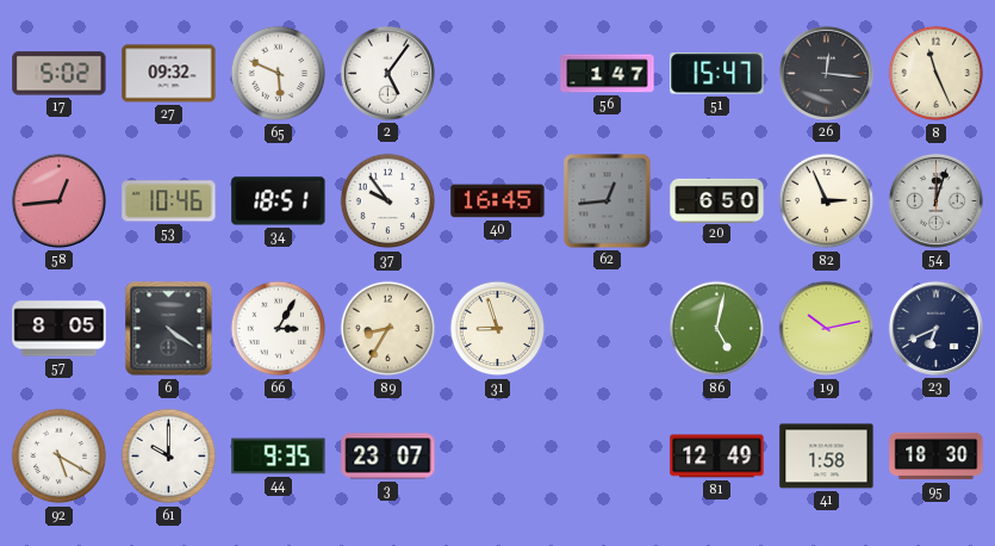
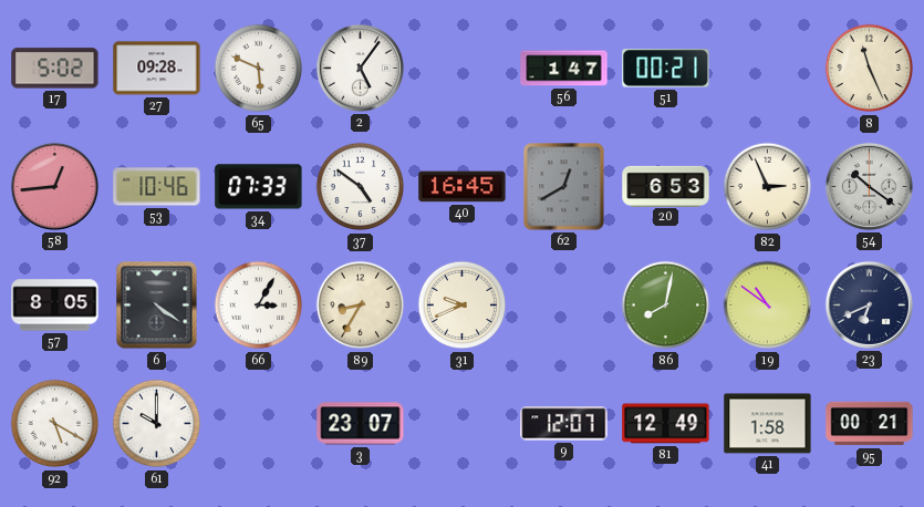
27: 09:32 -> 09:28 (157, 69)
51: 15:47 -> 00:21 (666, 69)
26: 12:16 -> none (826, 73)
34: 18:51 -> 07:33 (259, 187)
37: 9:54 -> 4:51 (361, 187)
62: 12:44 -> 12:40 (564, 187)
20: 6:50 -> 6:53 (666, 186)
54: 12:03 -> 10:21 (869, 186)
31: 8:57 -> 9:41 (463, 306)
86: 5:02 -> 8:02 (666, 306)
19: 10:13 -> 10:51 (768, 306)
44: 9:35 -> none (279, 457)
9: none -> 12:07 (564, 424)
95: 18:30 -> 00:21 (870, 424)
